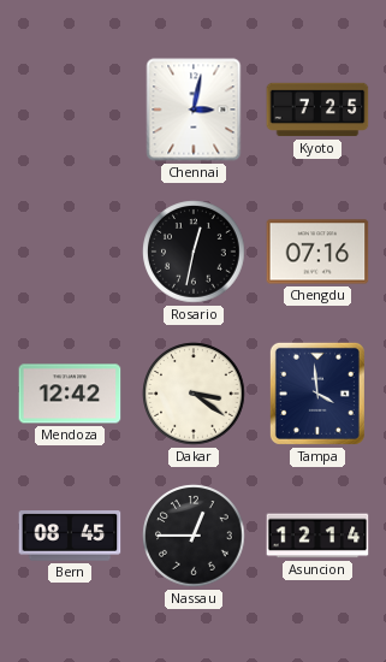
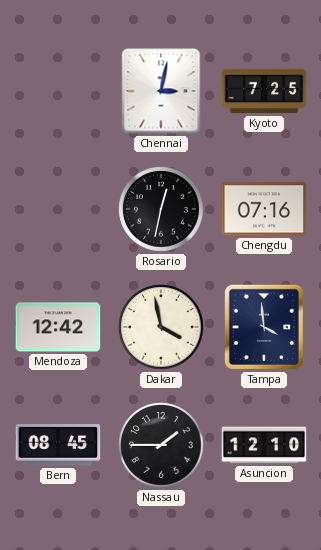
Dakar: 3:21 -> 3:58 (161, 327)
Nassau: 12:45 -> 1:45 (161, 445)
Asuncion: 12:14 -> 12:10 (264, 445)
